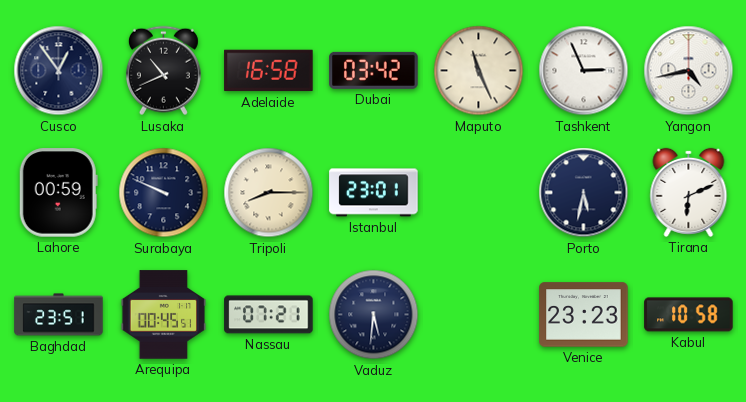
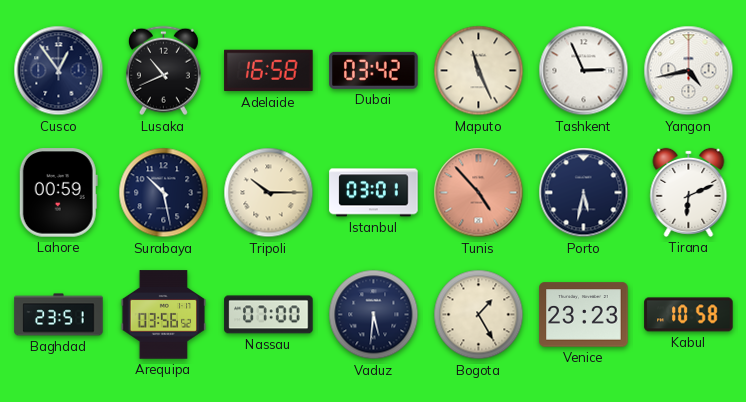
Surabaya: 9:49 -> 10:28 (164, 193)
Tripoli: 8:15 -> 10:15 (269, 193)
Istanbul: 23:01 -> 03:01 (374, 193)
Tunis: none -> 4:53 (479, 193)
Arequipa: 00:45 -> 03:56 (164, 315)
Nassau: 07:21 -> 07:00 (269, 315)
Bogota: none -> 1:25 (479, 315)
